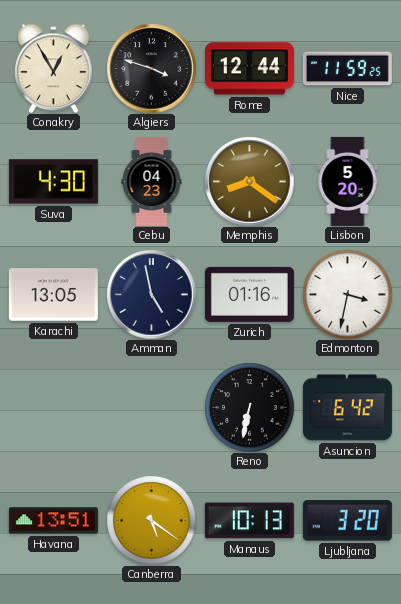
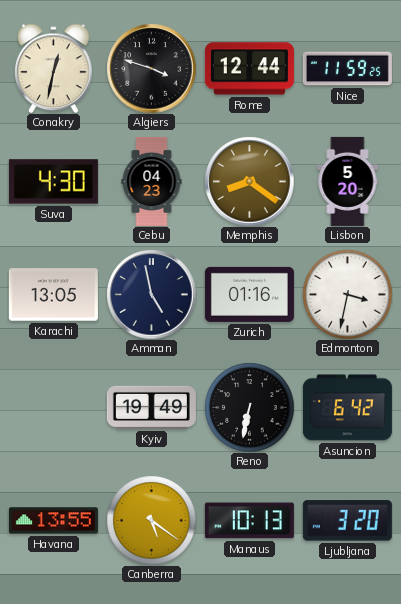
Conakry: 12:55 -> 12:32 (54, 68)
Kyiv: none -> 19:49 (151, 407)
Havana: 13:51 -> 13:55 (53, 521)
